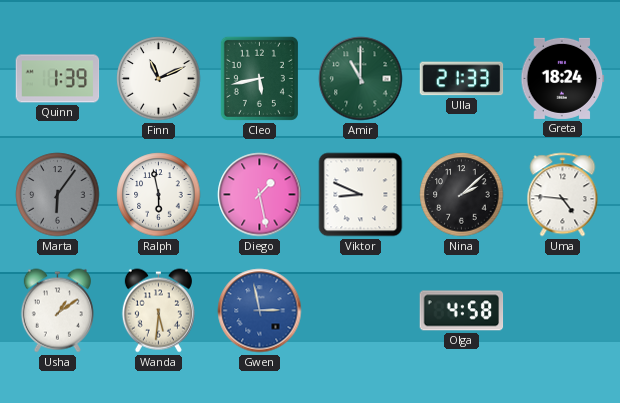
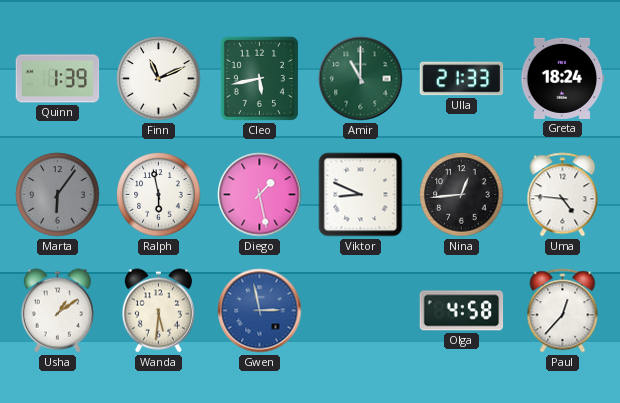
Nina: 2:08 -> 12:44 (462, 195)
Paul: none -> 12:37 (563, 311)
